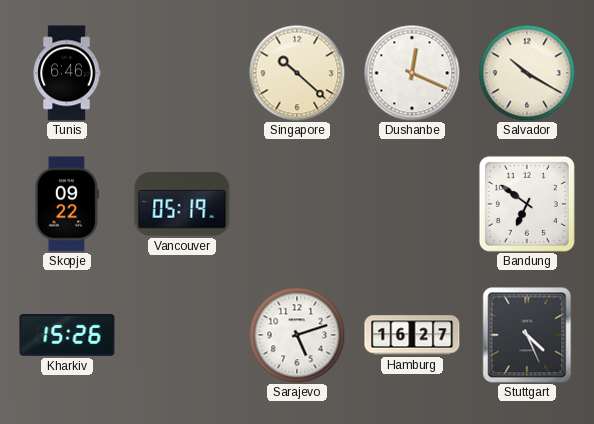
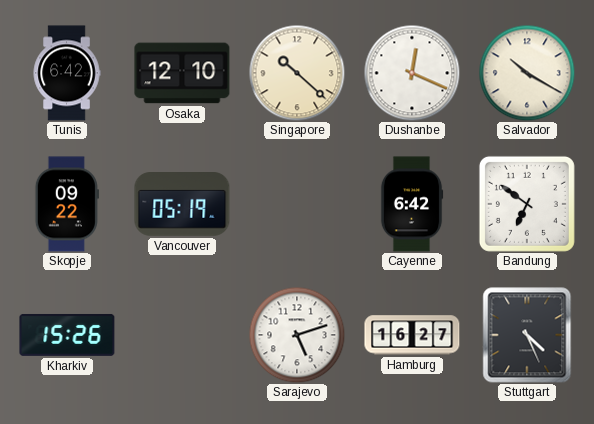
Tunis: 6:46 -> 6:42 (67, 73)
Osaka: none -> 12:10 (182, 73)
Cayenne: none -> 6:42 (412, 204)
